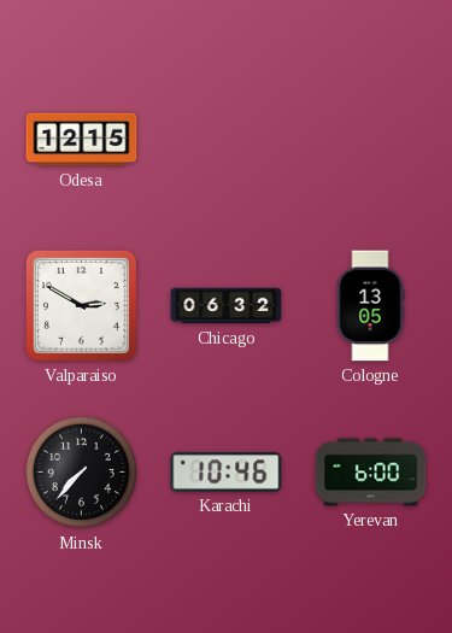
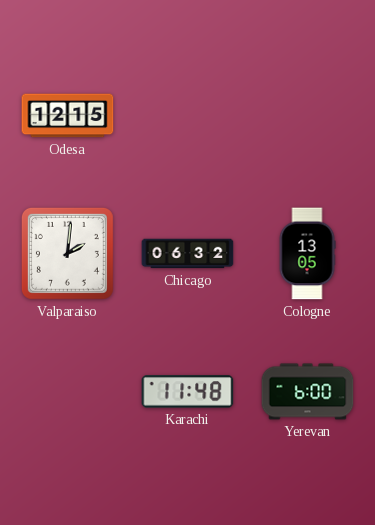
Valparaiso: 2:50 -> 2:01 (67, 253)
Minsk: 7:37 -> none (82, 473)
Karachi: 10:46 -> 11:48 (188, 392)
